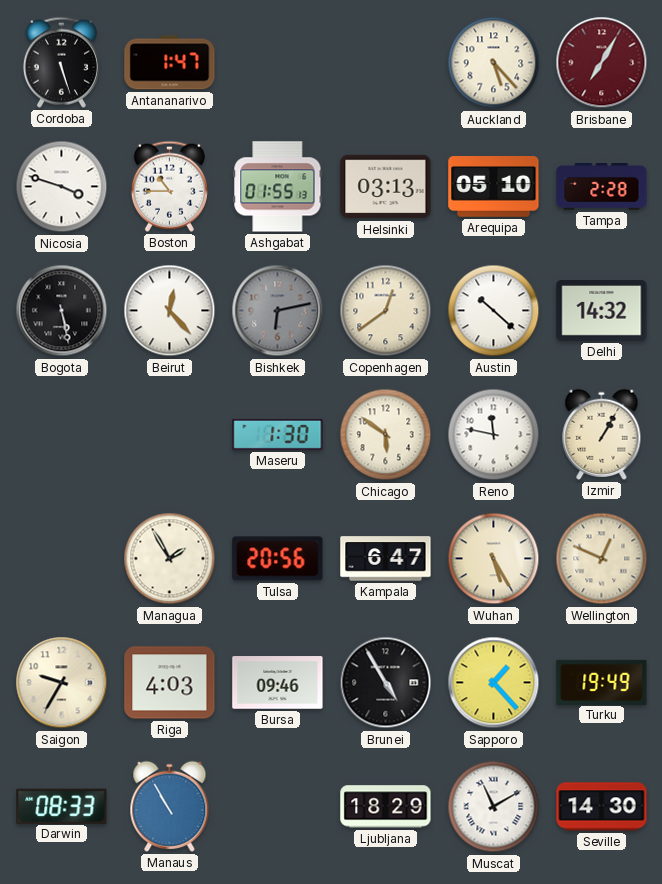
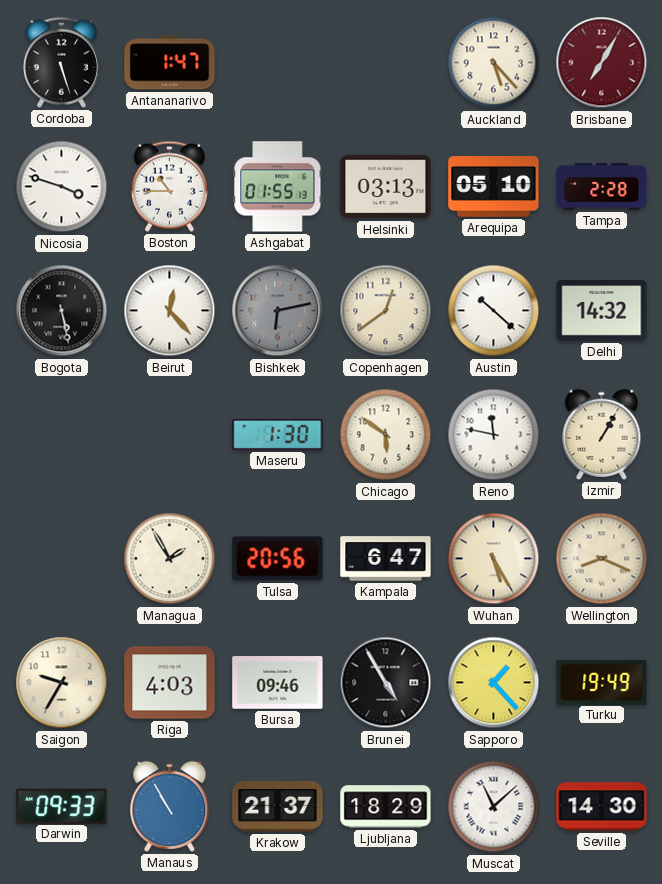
Wellington: 12:49 -> 8:19 (602, 559)
Darwin: 08:33 -> 09:33 (62, 806)
Krakow: none -> 21:37 (278, 807)
Muscat: 11:10 -> 11:08 (494, 807)
